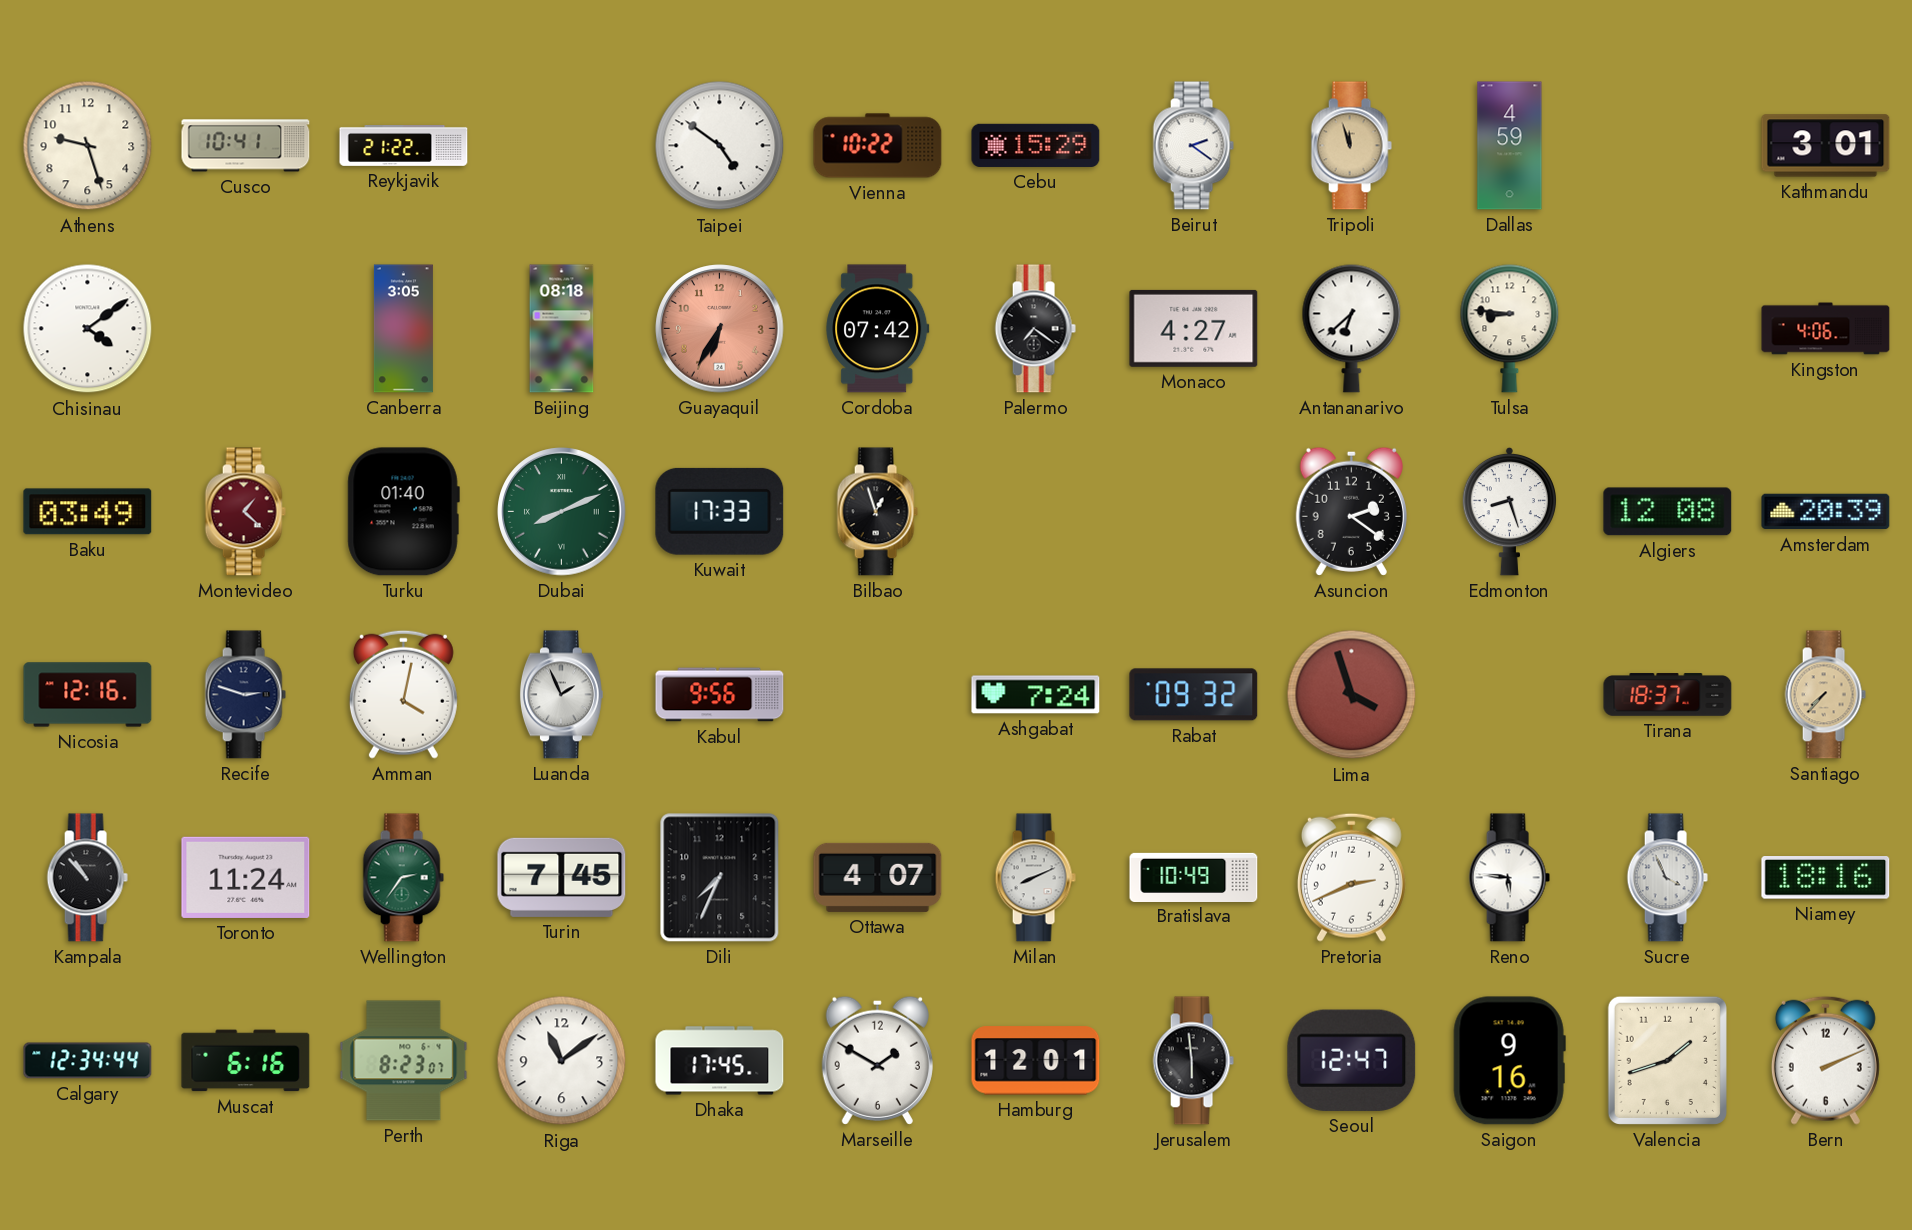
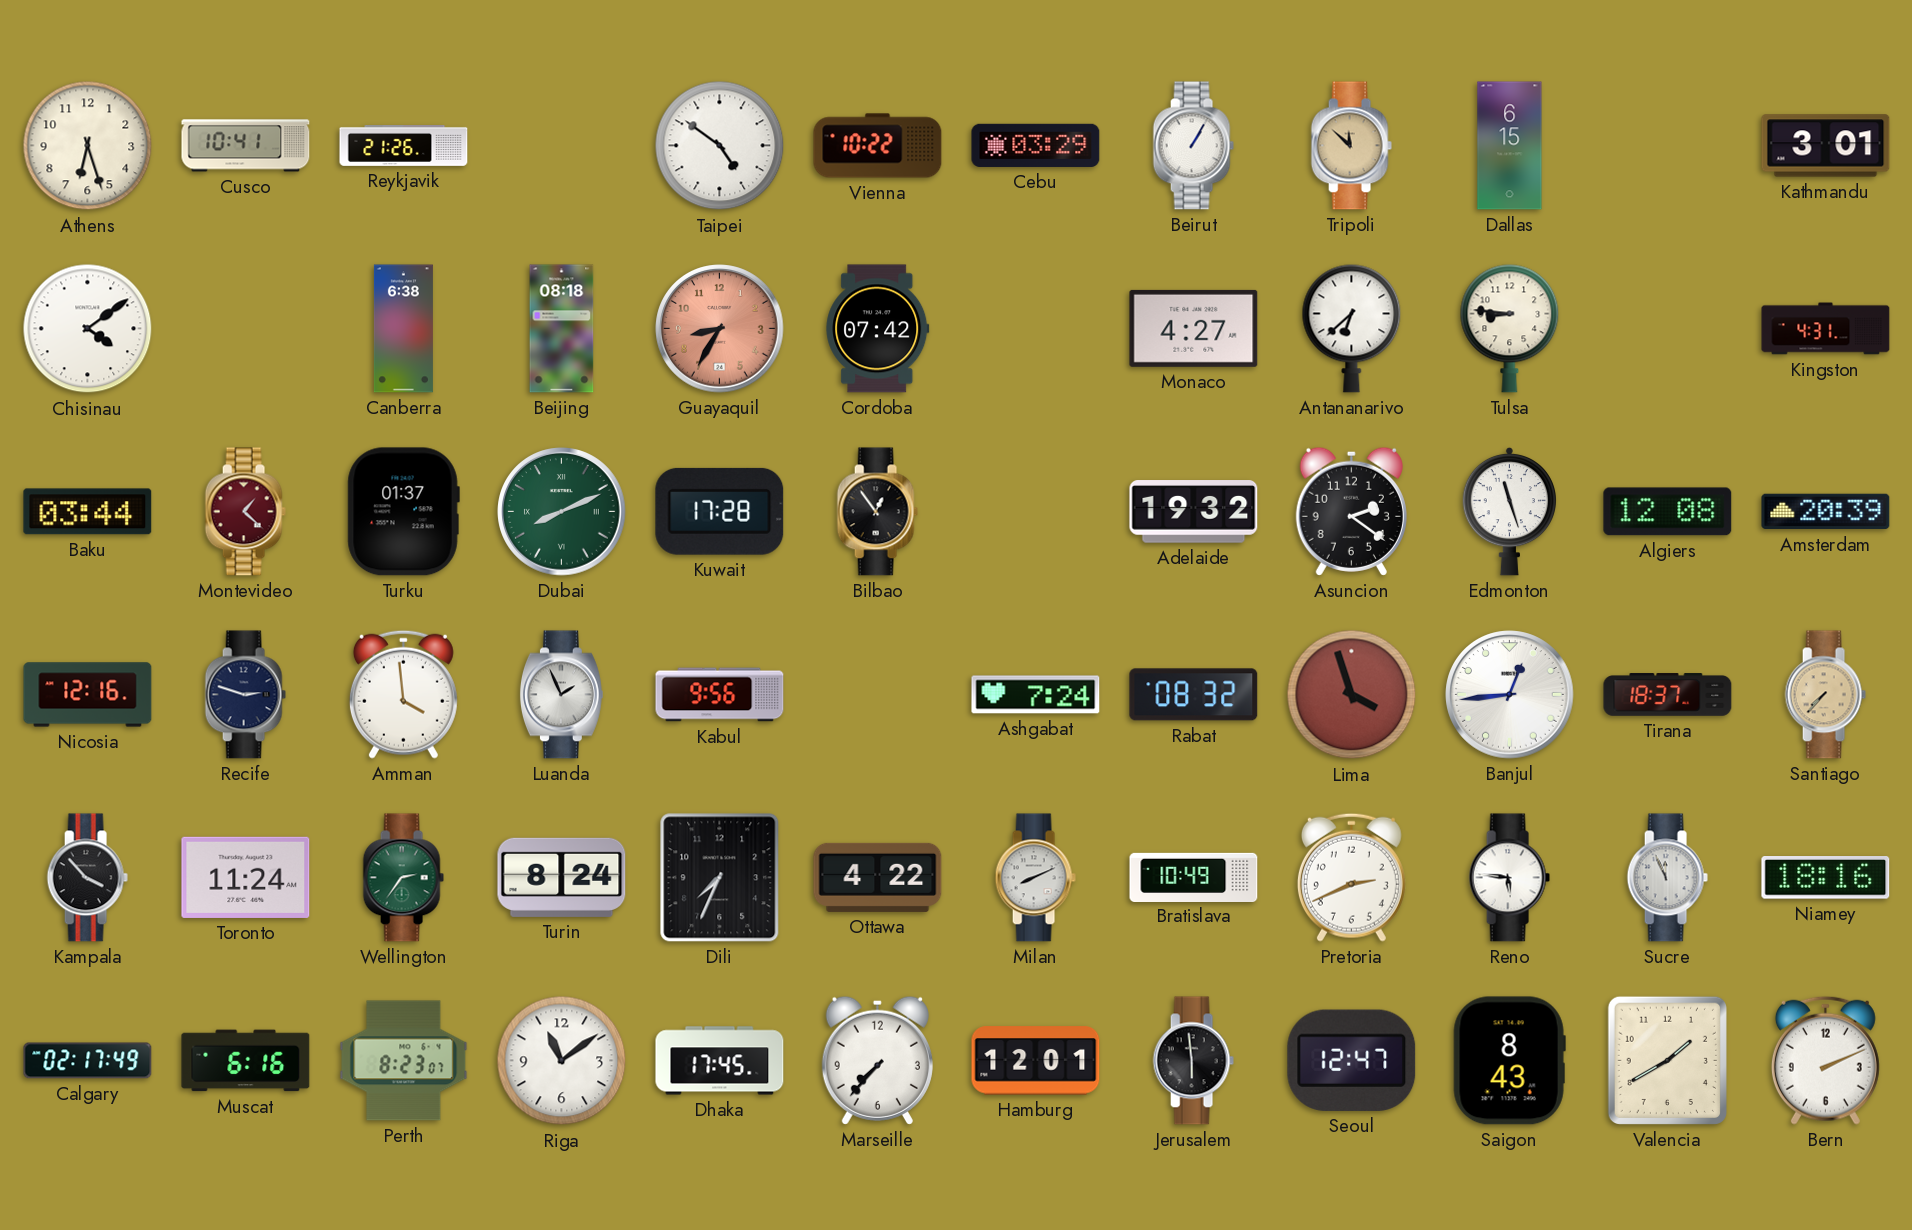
Athens: 9:27 -> 6:27 (88, 146)
Reykjavik: 21:22 -> 21:26 (404, 146)
Cebu: 15:29 -> 03:29 (1036, 145)
Beirut: 2:21 -> 1:05 (1193, 146)
Tripoli: 11:57 -> 11:52 (1351, 146)
Dallas: 4:59 -> 6:15 (1510, 146)
Canberra: 3:05 -> 6:38 (403, 329)
Guayaquil: 6:35 -> 8:35 (720, 329)
Palermo: 7:21 -> none (1035, 329)
Kingston: 4:06 -> 4:31 (1826, 329)
Baku: 03:49 -> 03:44 (88, 512)
Turku: 01:40 -> 01:37 (403, 512)
Kuwait: 17:33 -> 17:28 (720, 511)
Bilbao: 12:57 -> 12:54 (877, 512)
Adelaide: none -> 19:32 (1194, 512)
Edmonton: 8:27 -> 11:27 (1509, 511)
Amman: 4:02 -> 3:59 (403, 694)
Rabat: 09:32 -> 08:32 (1194, 695)
Banjul: none -> 12:44 (1510, 695)
Kampala: 10:53 -> 3:53 (87, 878)
Turin: 7:45 -> 8:24 (562, 877)
Ottawa: 4:07 -> 4:22 (878, 877)
Sucre: 3:56 -> 11:56 (1667, 878)
Calgary: 12:34 -> 02:17 (88, 1061)
Marseille: 1:50 -> 7:37 (877, 1060)
Saigon: 9:16 -> 8:43 (1509, 1061)
Valencia: 1:42 -> 1:40 (1667, 1060)
